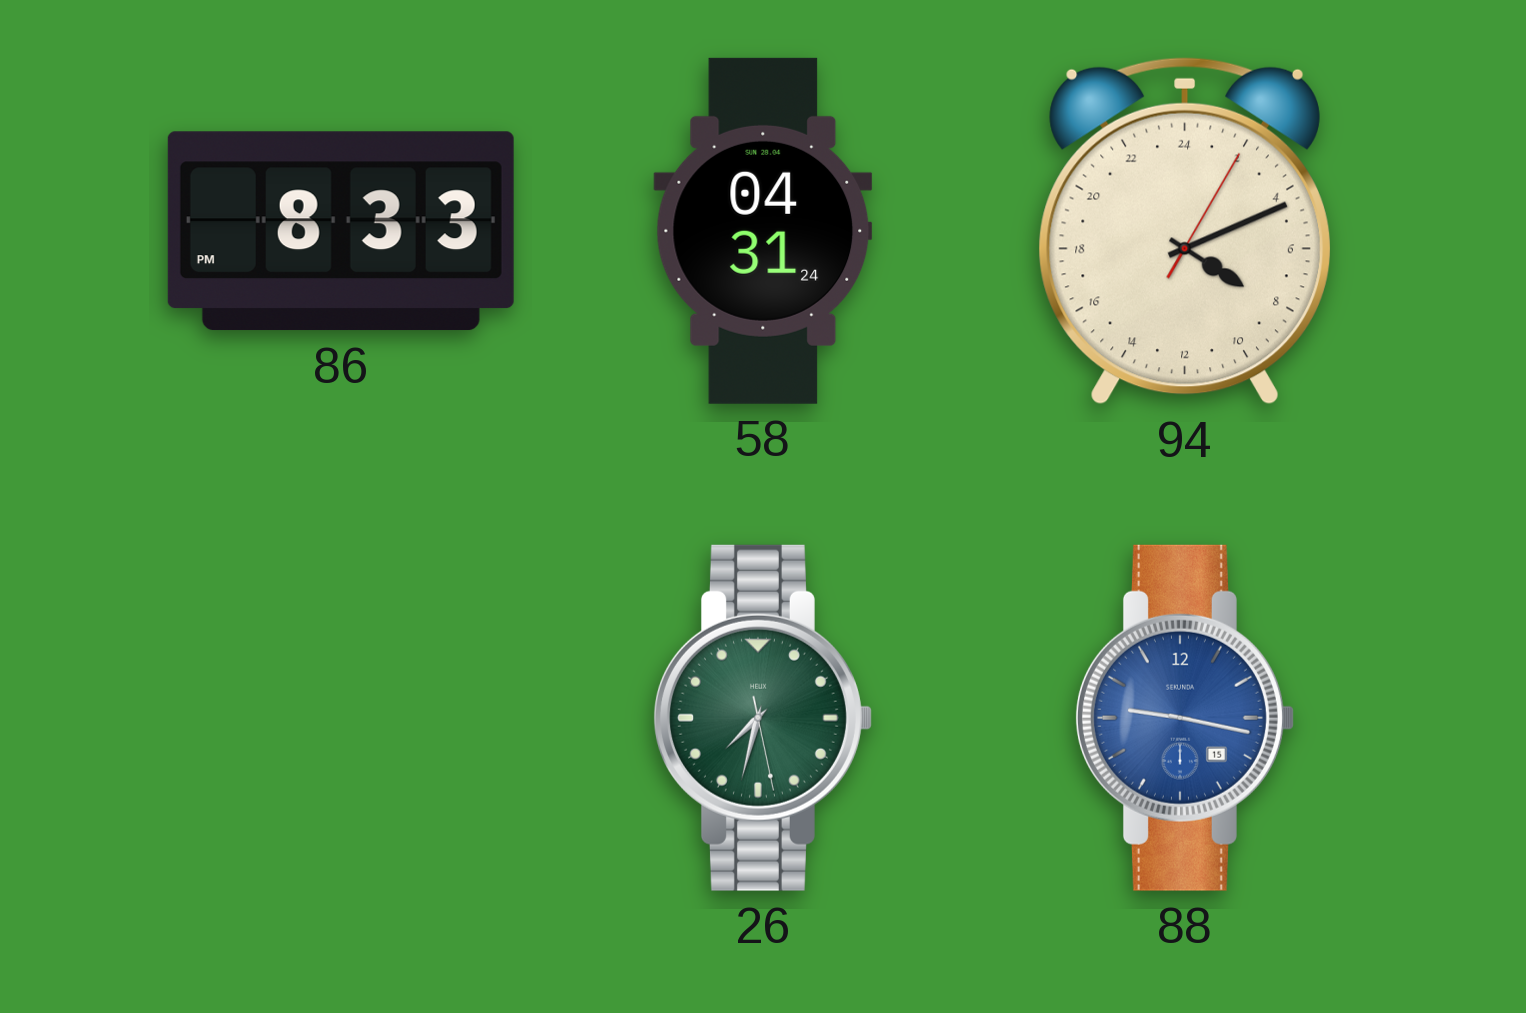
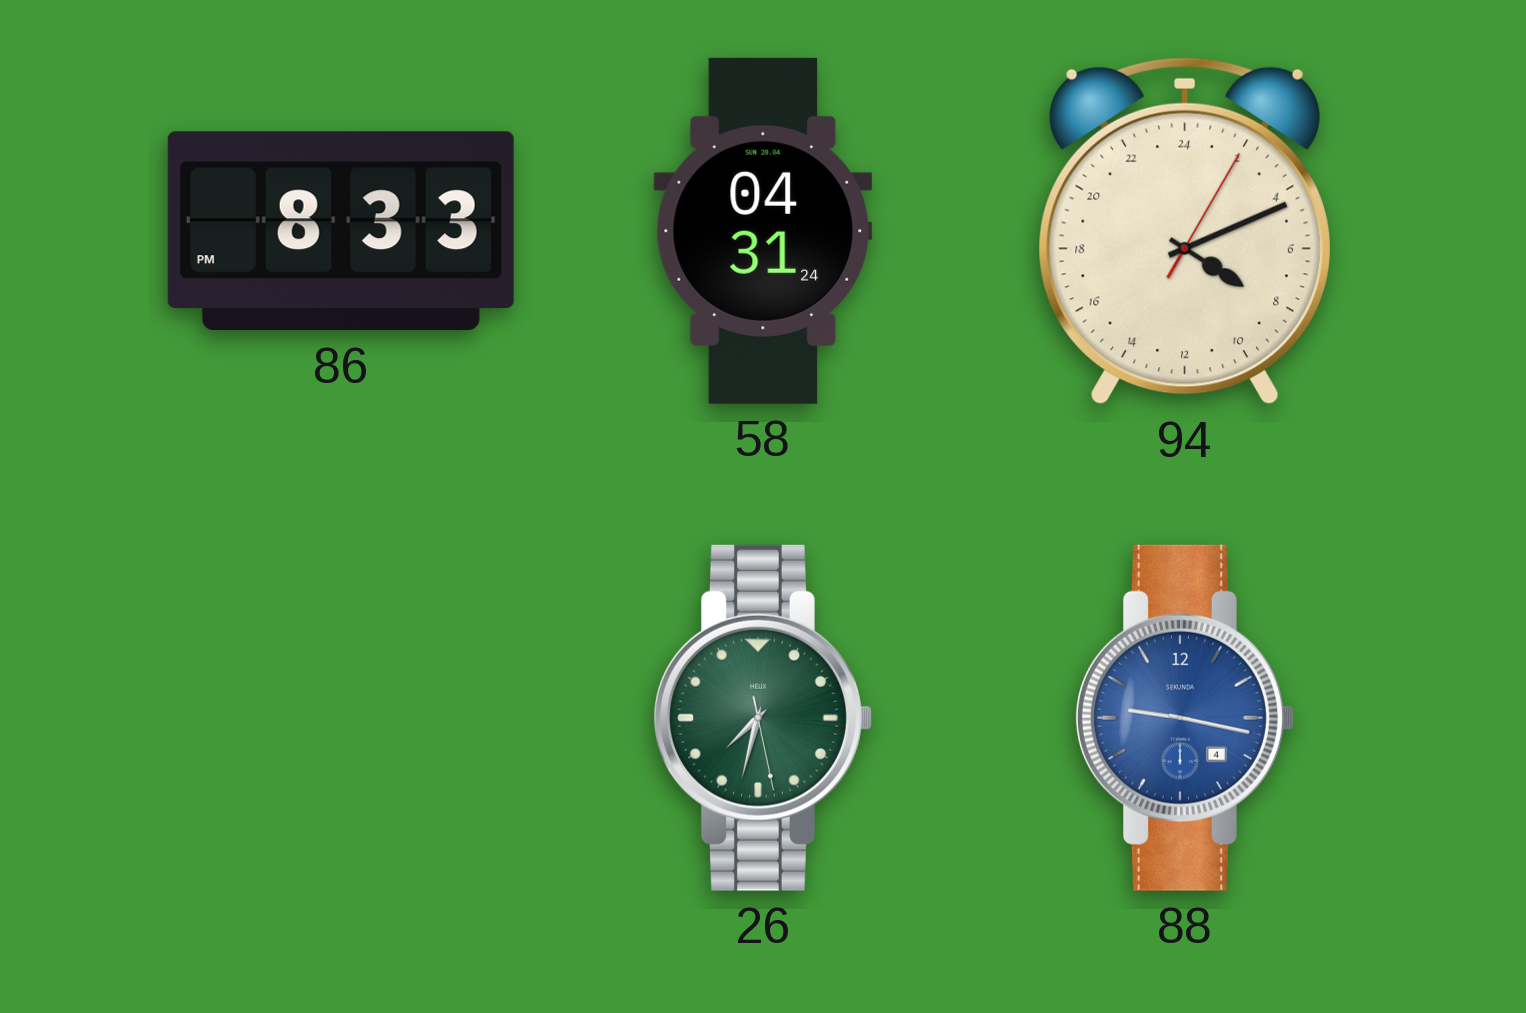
88 date: 15 -> 4 (1184, 718)
